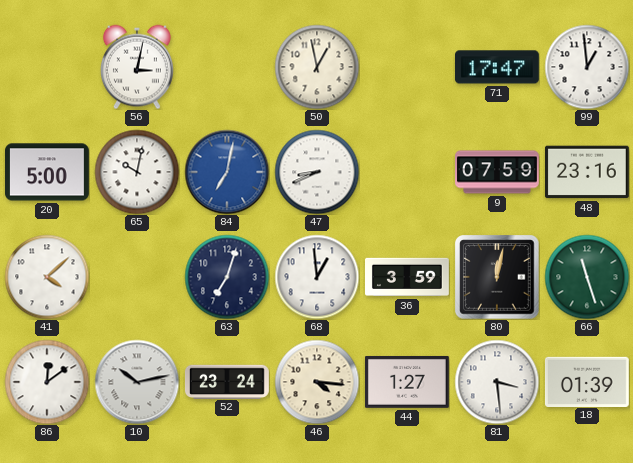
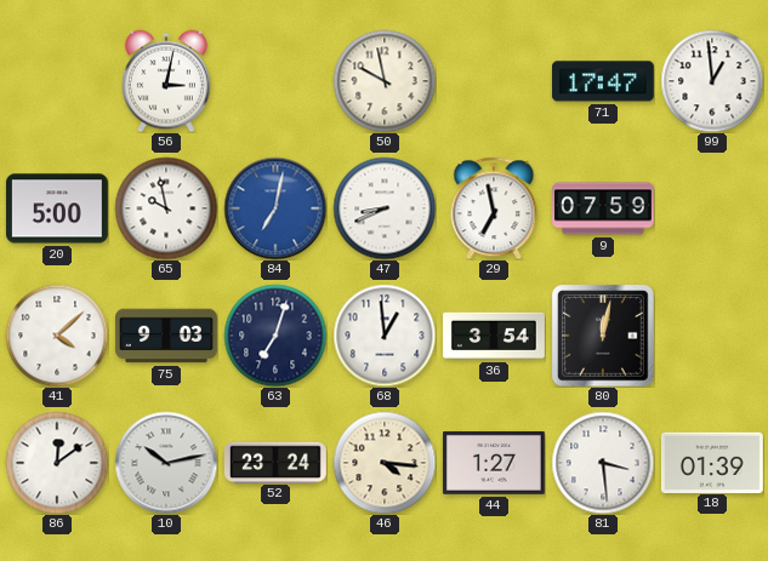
50: 12:58 -> 9:58 (385, 81)
65: 10:02 -> 9:58 (166, 208)
29: none -> 6:58 (494, 208)
48: 23:16 -> none (587, 172)
75: none -> 9:03 (167, 336)
36: 3:59 -> 3:54 (495, 336)
66: 11:27 -> none (587, 277)
